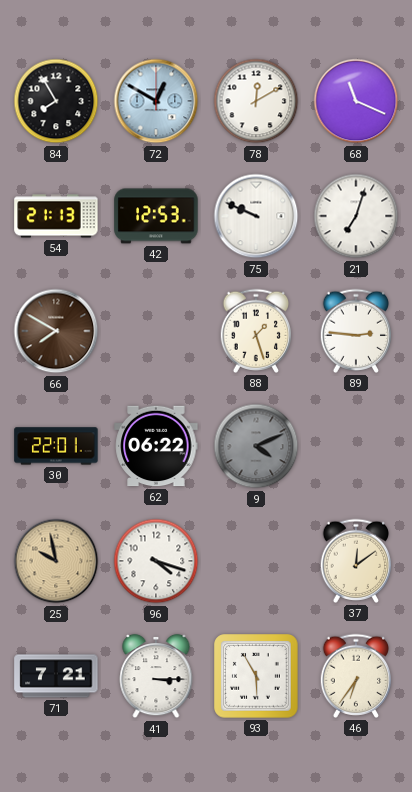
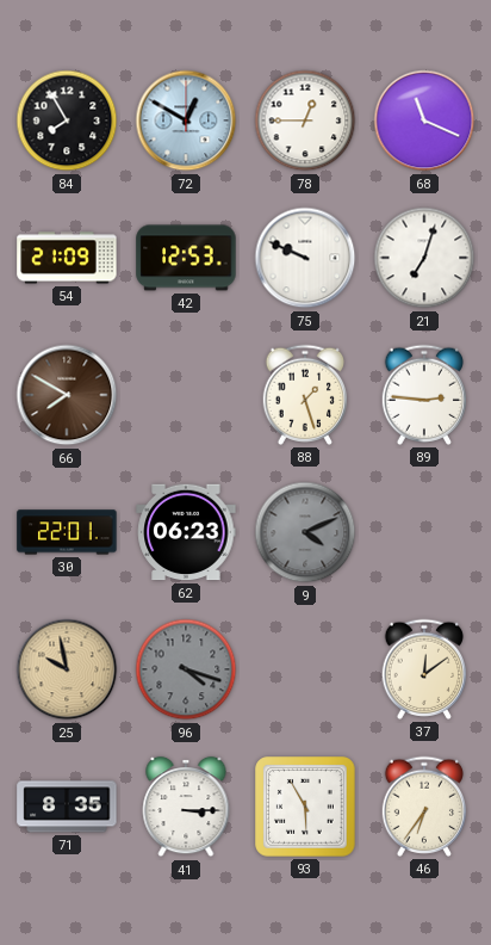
78: 12:10 -> 12:45 (305, 121)
54: 21:13 -> 21:09 (67, 258)
62: 06:22 -> 06:23 (186, 532)
96 dial: white -> grey (186, 669)
71: 7:21 -> 8:35 (67, 807)
